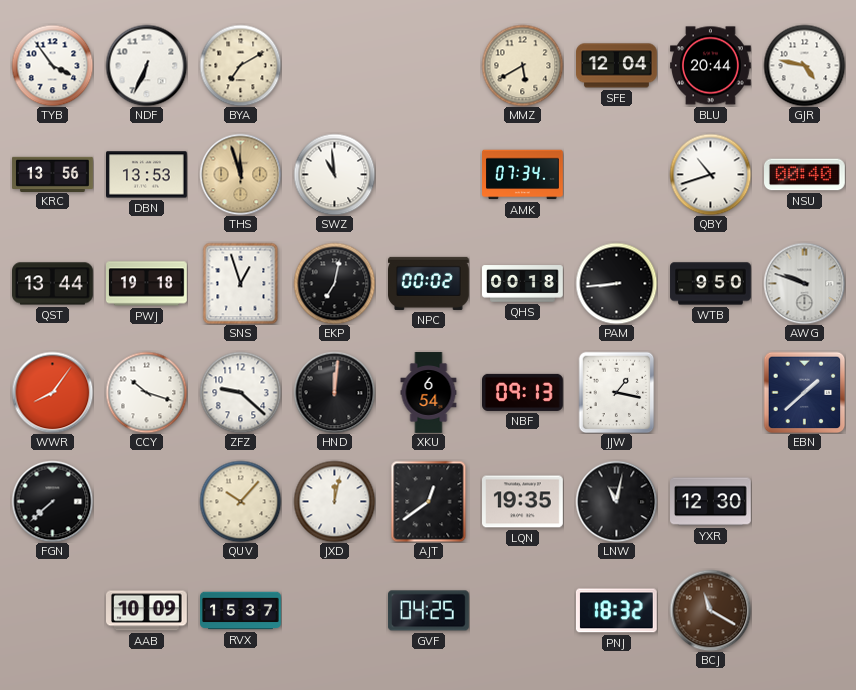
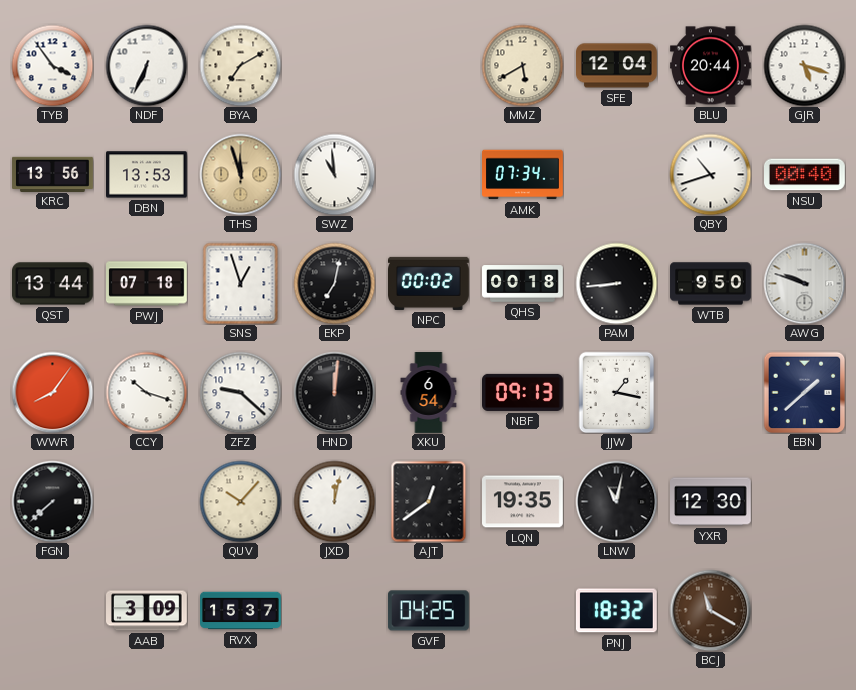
GJR: 4:47 -> 5:18 (804, 65)
PWJ: 19:18 -> 07:18 (147, 284)
AAB: 10:09 -> 3:09 (147, 611)
